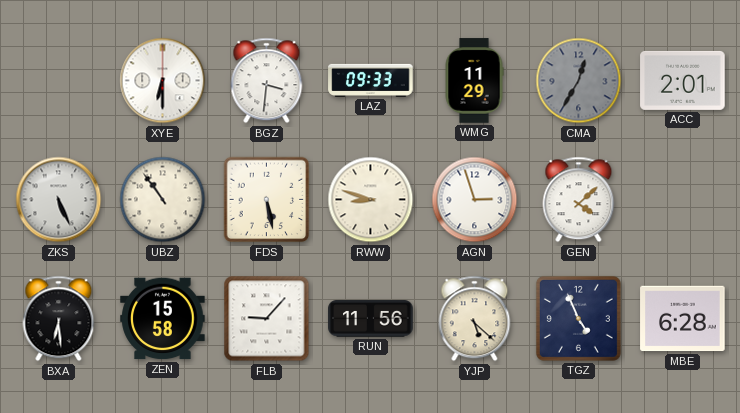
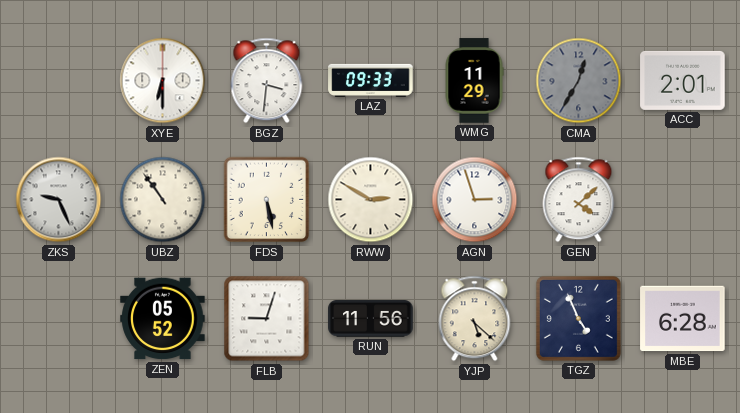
ZKS: 5:26 -> 9:26 (59, 200)
RWW: 8:48 -> 2:50 (371, 200)
BXA: 6:29 -> none (59, 319)
ZEN: 15:58 -> 05:52 (163, 319)
FLB: 9:07 -> 9:03 (267, 319)
